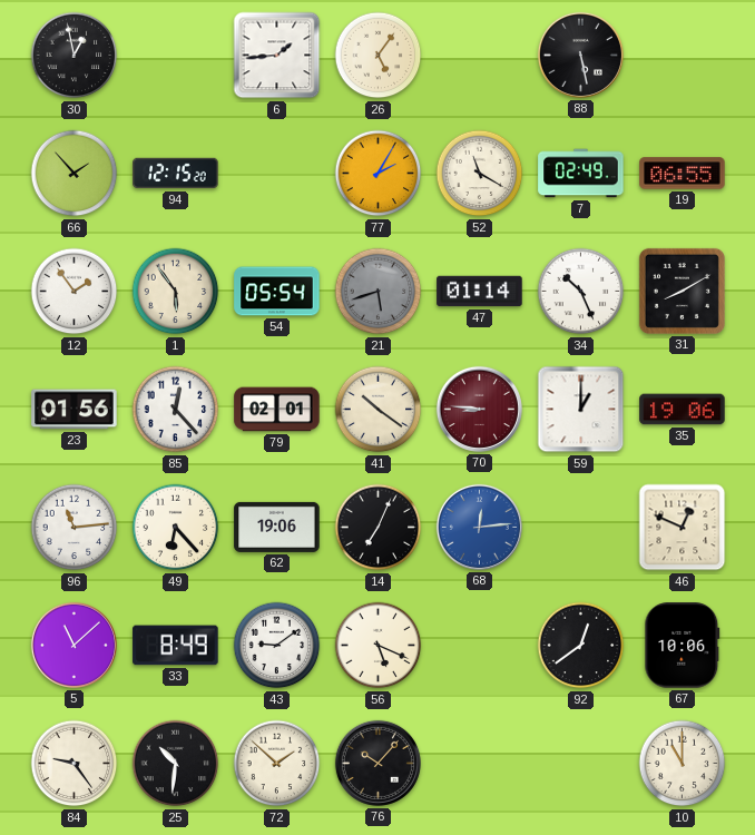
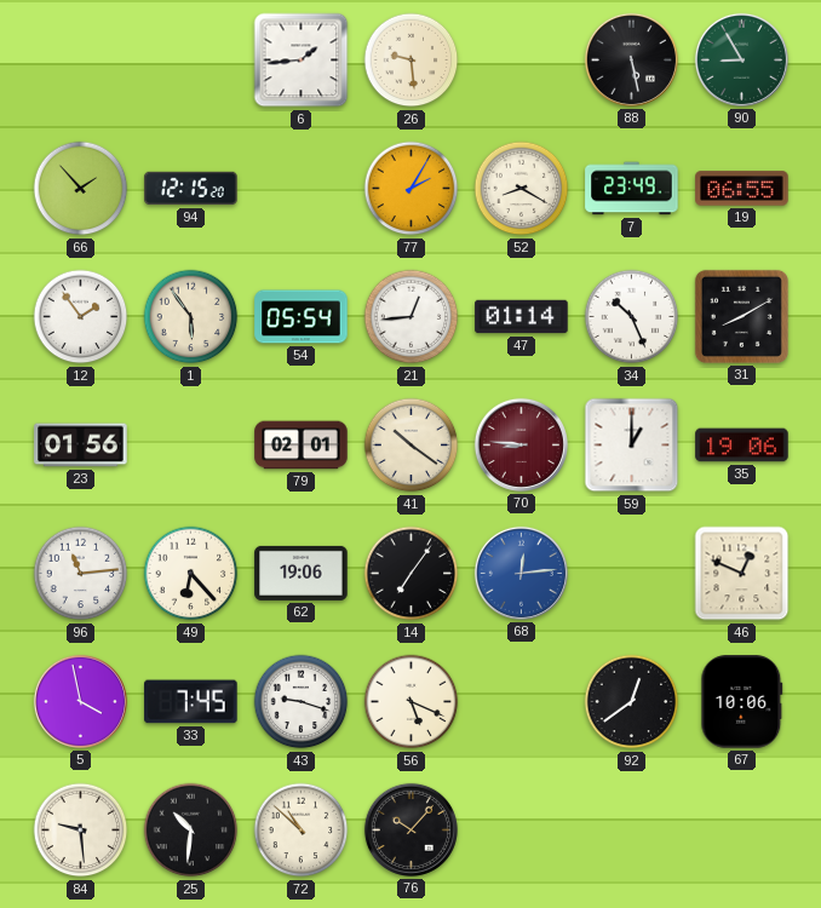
30: 12:58 -> none (75, 56)
26: 5:06 -> 9:29 (412, 61)
90: none -> 8:55 (741, 59)
52: 11:20 -> 8:20 (522, 189)
7: 02:49 -> 23:49 (632, 189)
21: 5:42 -> 12:44 (412, 317)
21 dial: grey -> white (412, 317)
85: 12:23 -> none (176, 410)
14: 7:04 -> 7:06 (412, 574)
5: 11:08 -> 3:58 (80, 701)
33: 8:49 -> 7:45 (191, 702)
43: 9:09 -> 9:18 (302, 702)
84: 9:24 -> 9:29 (81, 831)
72: 1:52 -> 10:52 (302, 831)
10: 11:00 -> none (683, 764)
